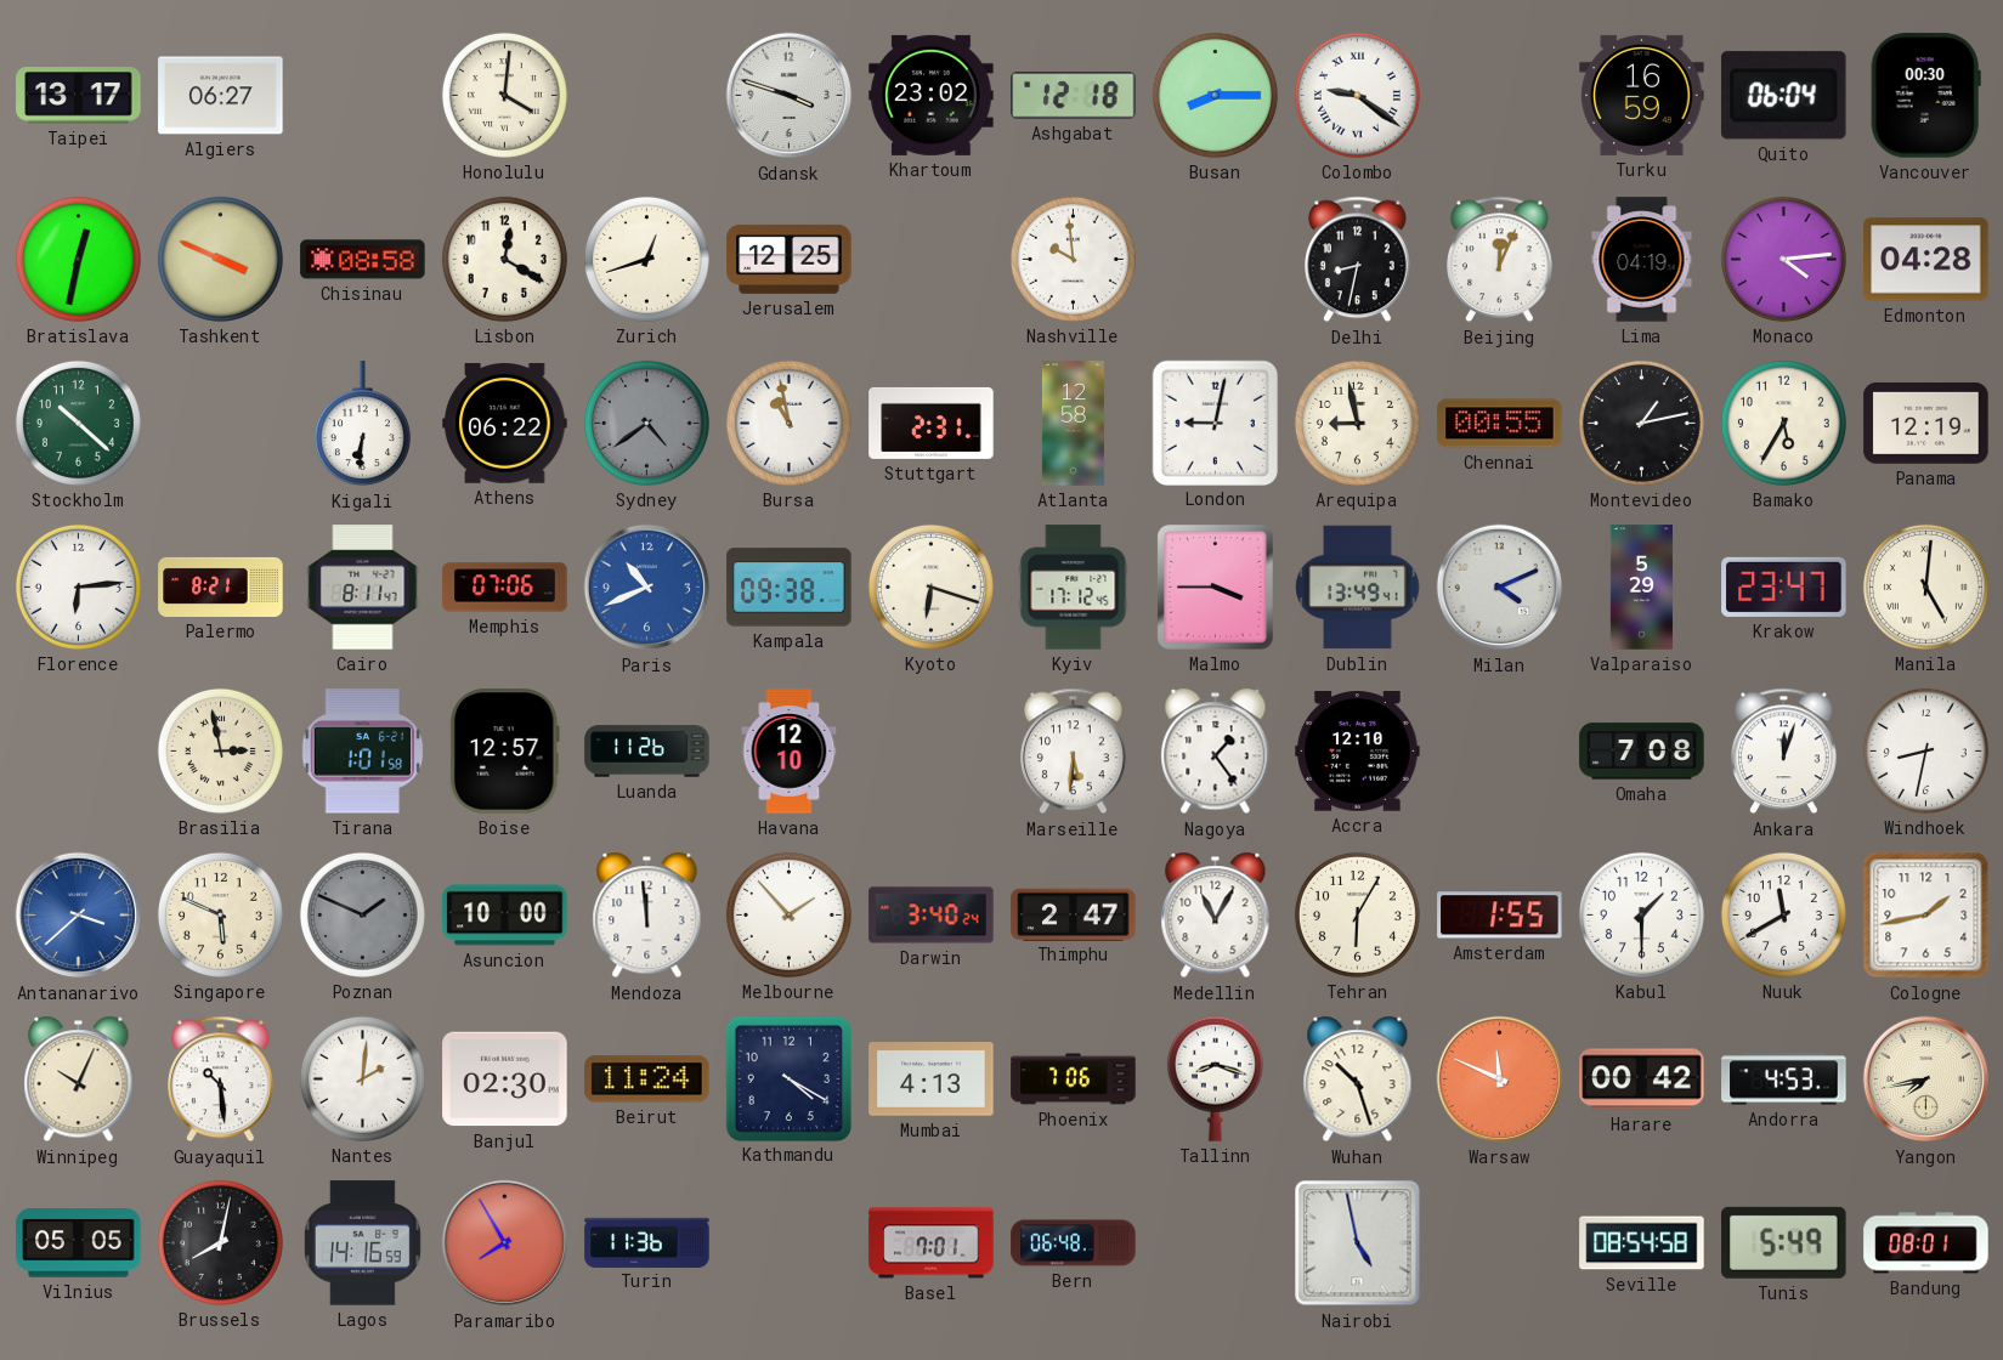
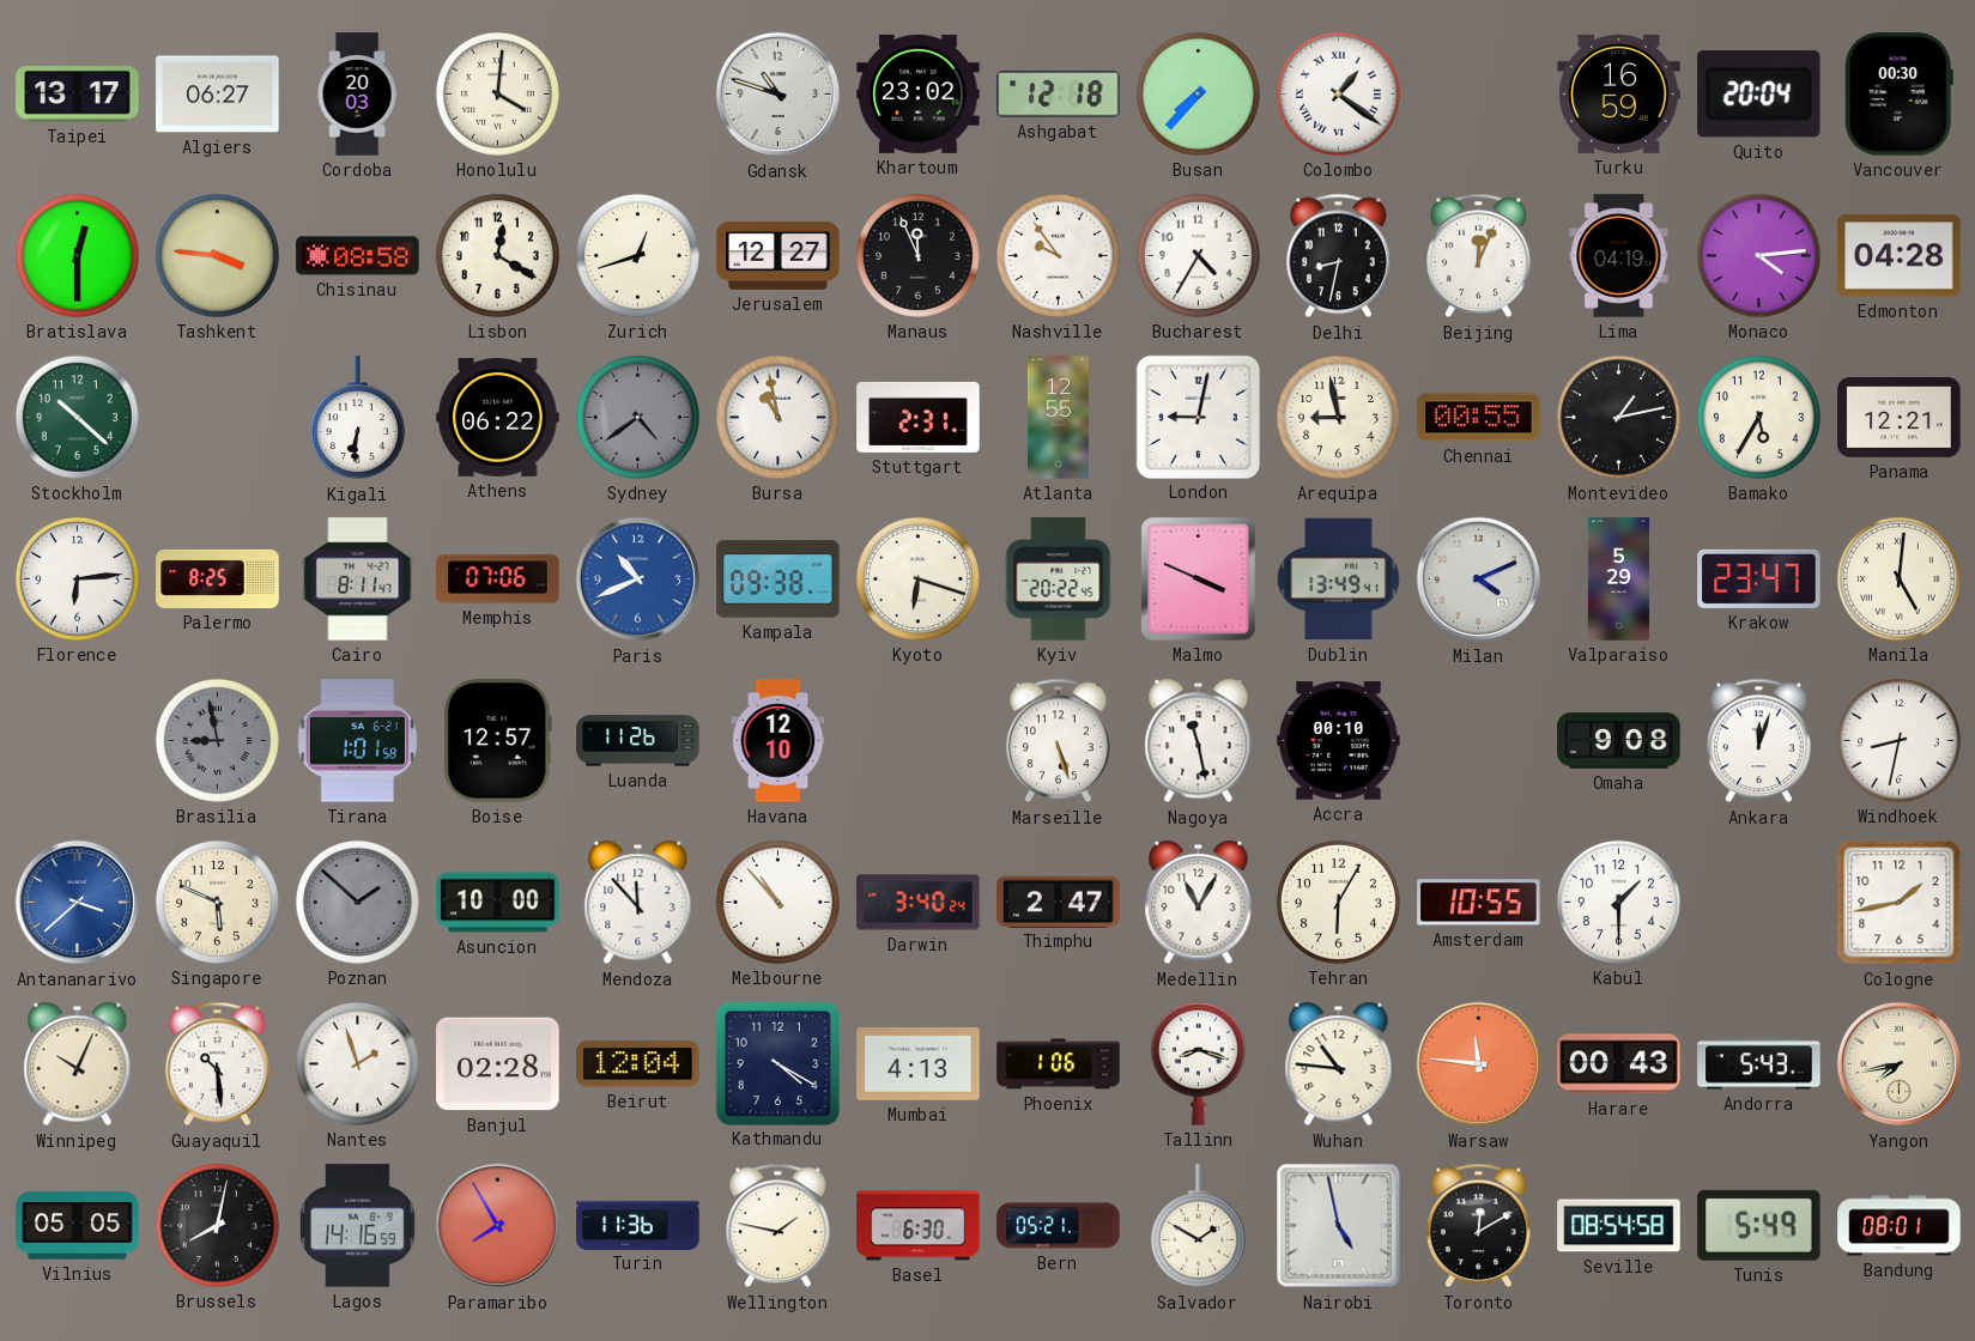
Cordoba: none -> 20:03 (357, 95)
Gdansk: 3:48 -> 10:48 (779, 95)
Busan: 8:15 -> 7:37 (1198, 93)
Colombo: 9:21 -> 1:21 (1338, 93)
Quito: 06:04 -> 20:04 (1758, 95)
Bratislava: 12:32 -> 12:30 (77, 255)
Tashkent: 3:49 -> 3:46 (217, 255)
Jerusalem: 12:25 -> 12:27 (779, 255)
Manaus: none -> 11:56 (917, 255)
Nashville: 9:59 -> 9:54 (1058, 255)
Bucharest: none -> 4:35 (1198, 255)
Atlanta: 12:58 -> 12:55 (1058, 418)
Panama: 12:19 -> 12:21 (1900, 417)
Palermo: 8:21 -> 8:25 (218, 578)
Kyiv: 17:12 -> 20:22 (1059, 580)
Malmo: 3:45 -> 3:49 (1198, 580)
Brasilia: 2:58 -> 8:58 (217, 740)
Brasilia dial: cream -> grey (217, 740)
Marseille: 5:31 -> 5:27 (1059, 741)
Nagoya: 1:24 -> 11:28 (1199, 741)
Accra: 12:10 -> 00:10 (1339, 741)
Omaha: 7:08 -> 9:08 (1619, 741)
Poznan: 1:49 -> 1:52 (357, 902)
Mendoza: 11:59 -> 11:53 (638, 903)
Melbourne: 1:53 -> 10:53 (777, 902)
Amsterdam: 1:55 -> 10:55 (1479, 903)
Nuuk: 11:40 -> none (1783, 914)
Nantes: 2:01 -> 1:57 (357, 1063)
Banjul: 02:30 -> 02:28 (498, 1064)
Beirut: 11:24 -> 12:04 (638, 1064)
Phoenix: 7:06 -> 1:06 (1059, 1064)
Wuhan: 10:27 -> 10:46 (1339, 1064)
Warsaw: 11:49 -> 11:46 (1479, 1064)
Harare: 00:42 -> 00:43 (1619, 1064)
Andorra: 4:53 -> 5:43 (1759, 1064)
Wellington: none -> 1:47 (779, 1226)
Basel: 7:01 -> 6:30 (919, 1226)
Bern: 06:48 -> 05:21 (1059, 1226)
Salvador: none -> 1:50 (1198, 1226)
Toronto: none -> 12:10 (1479, 1226)
